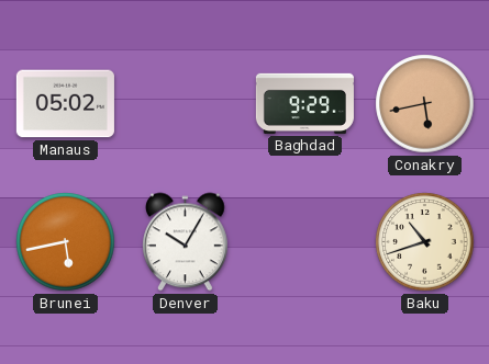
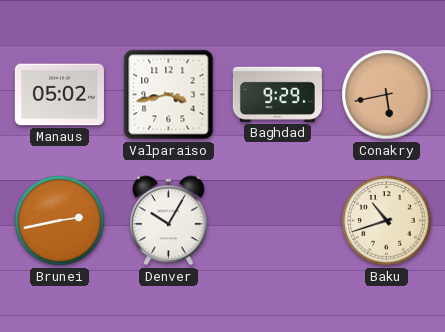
Valparaiso: none -> 3:43 (169, 95)
Brunei: 5:43 -> 2:43 (60, 221)
